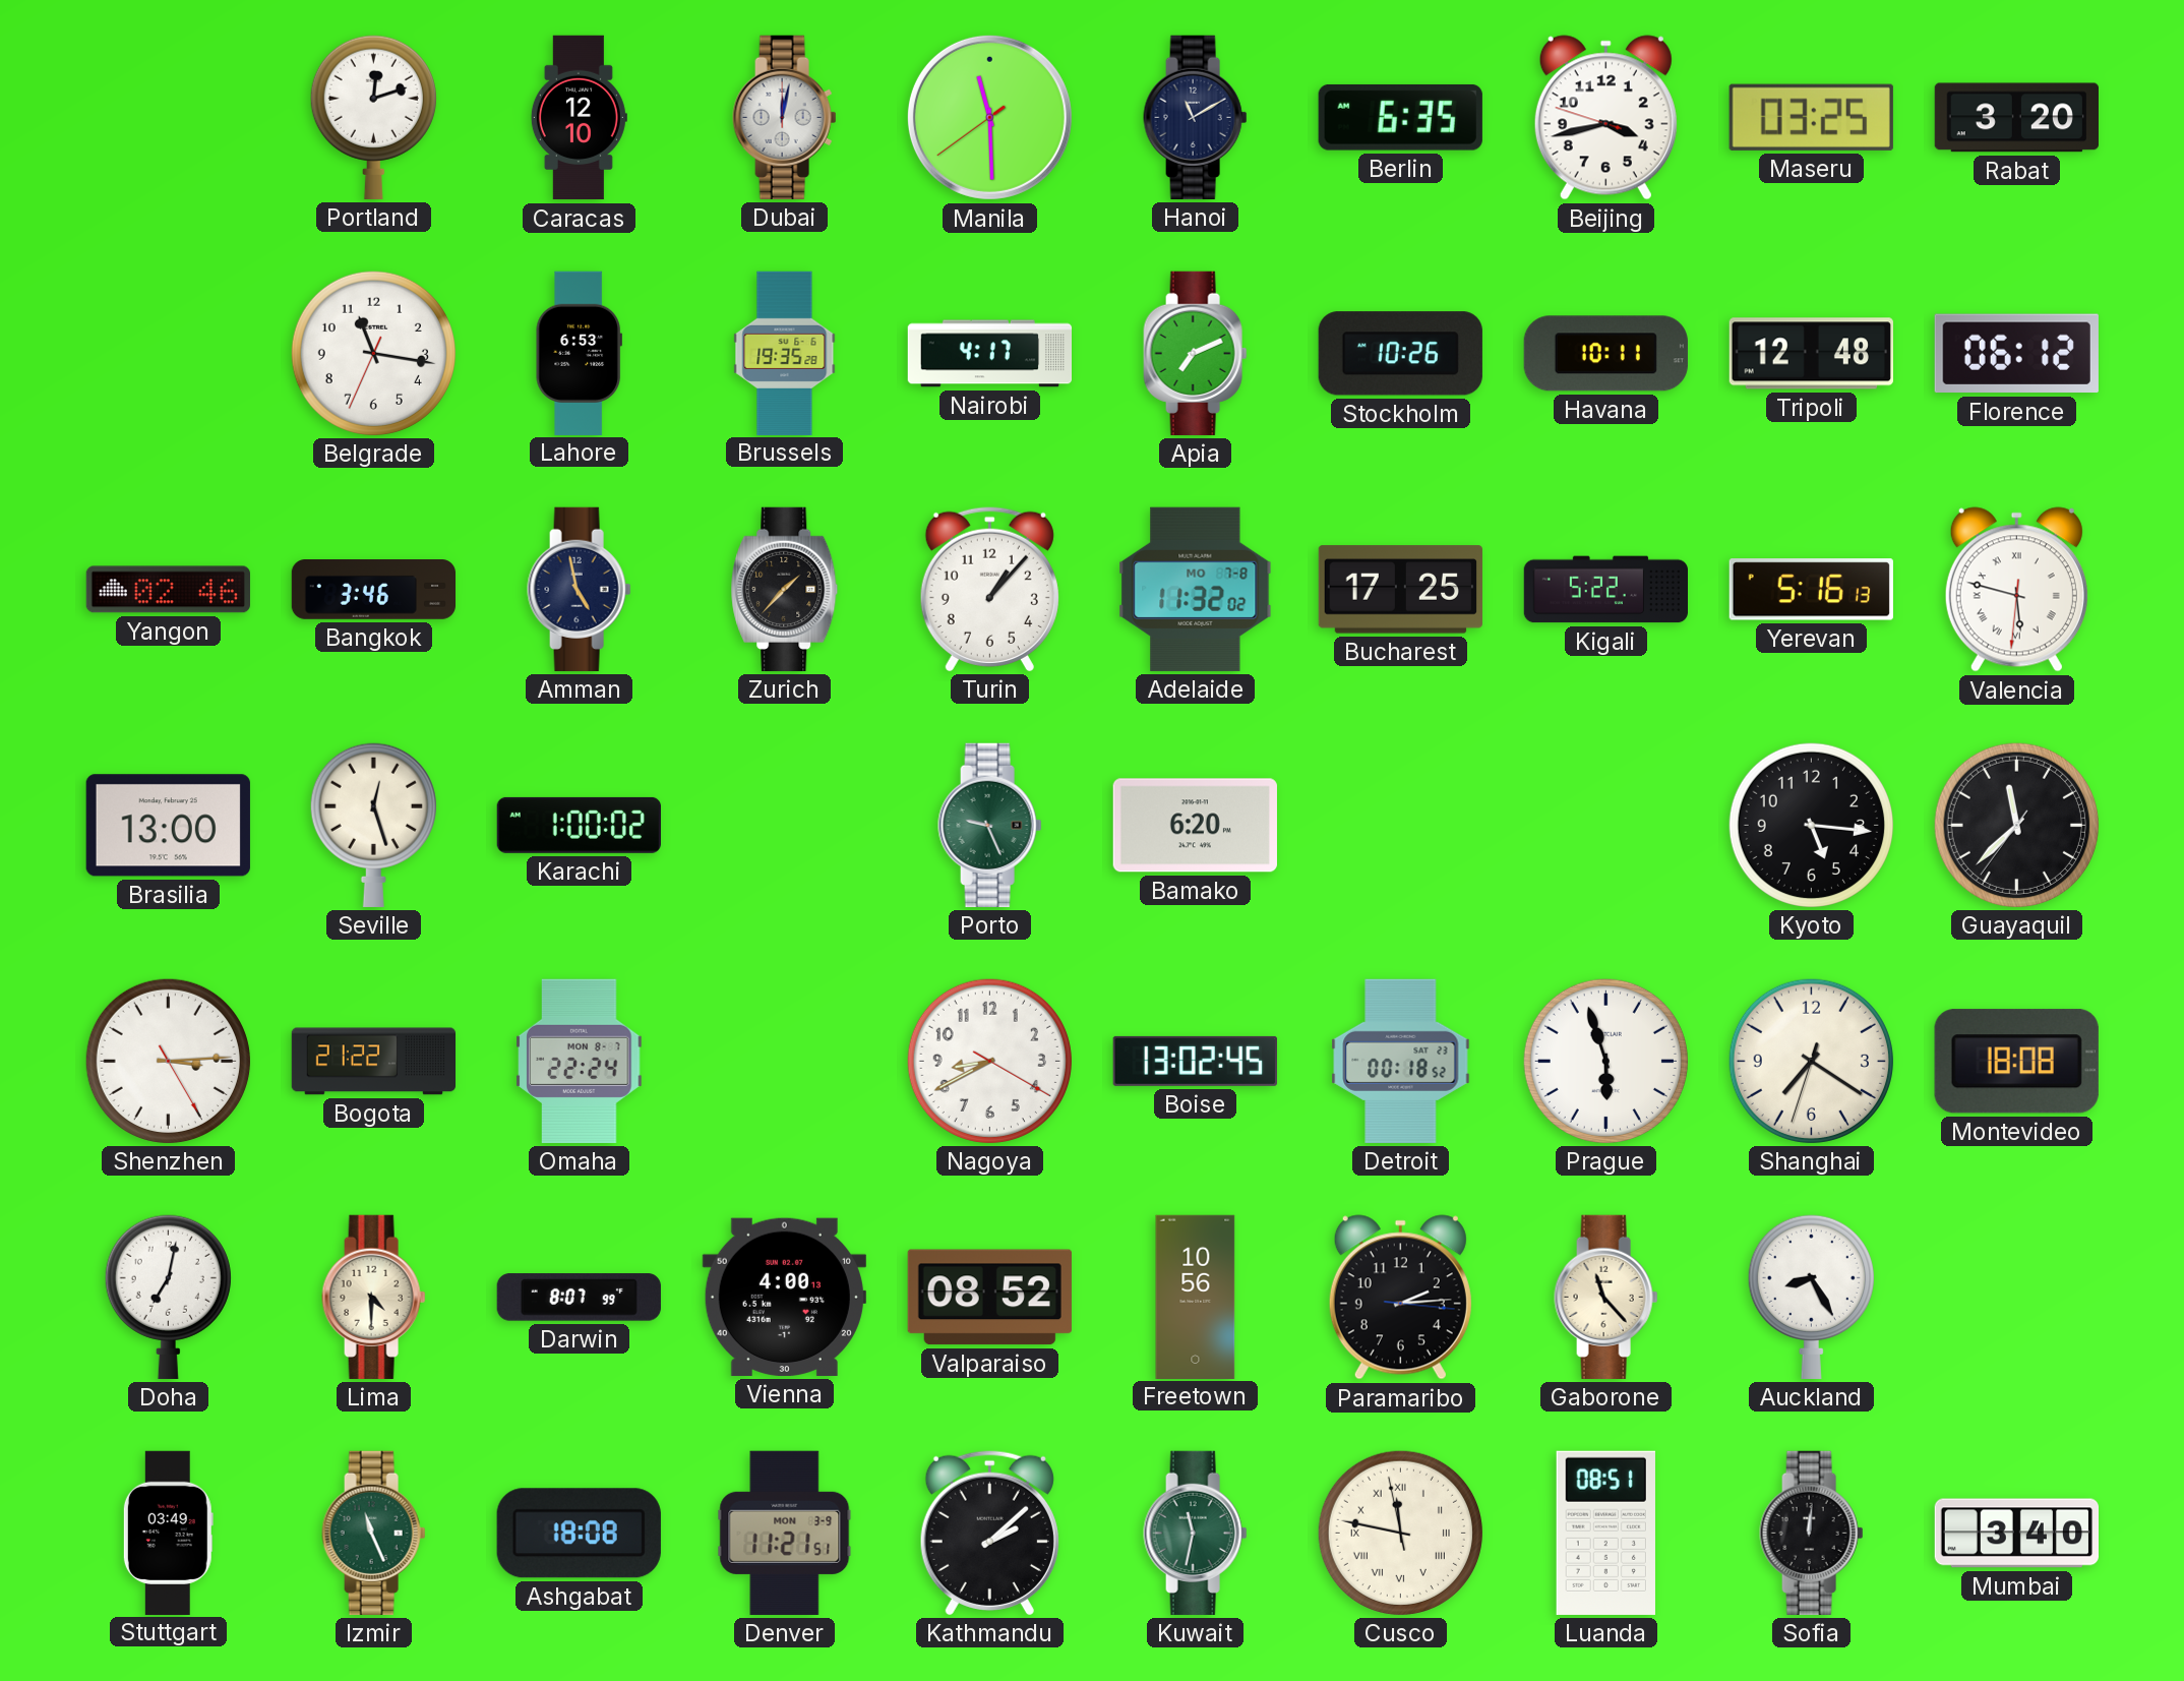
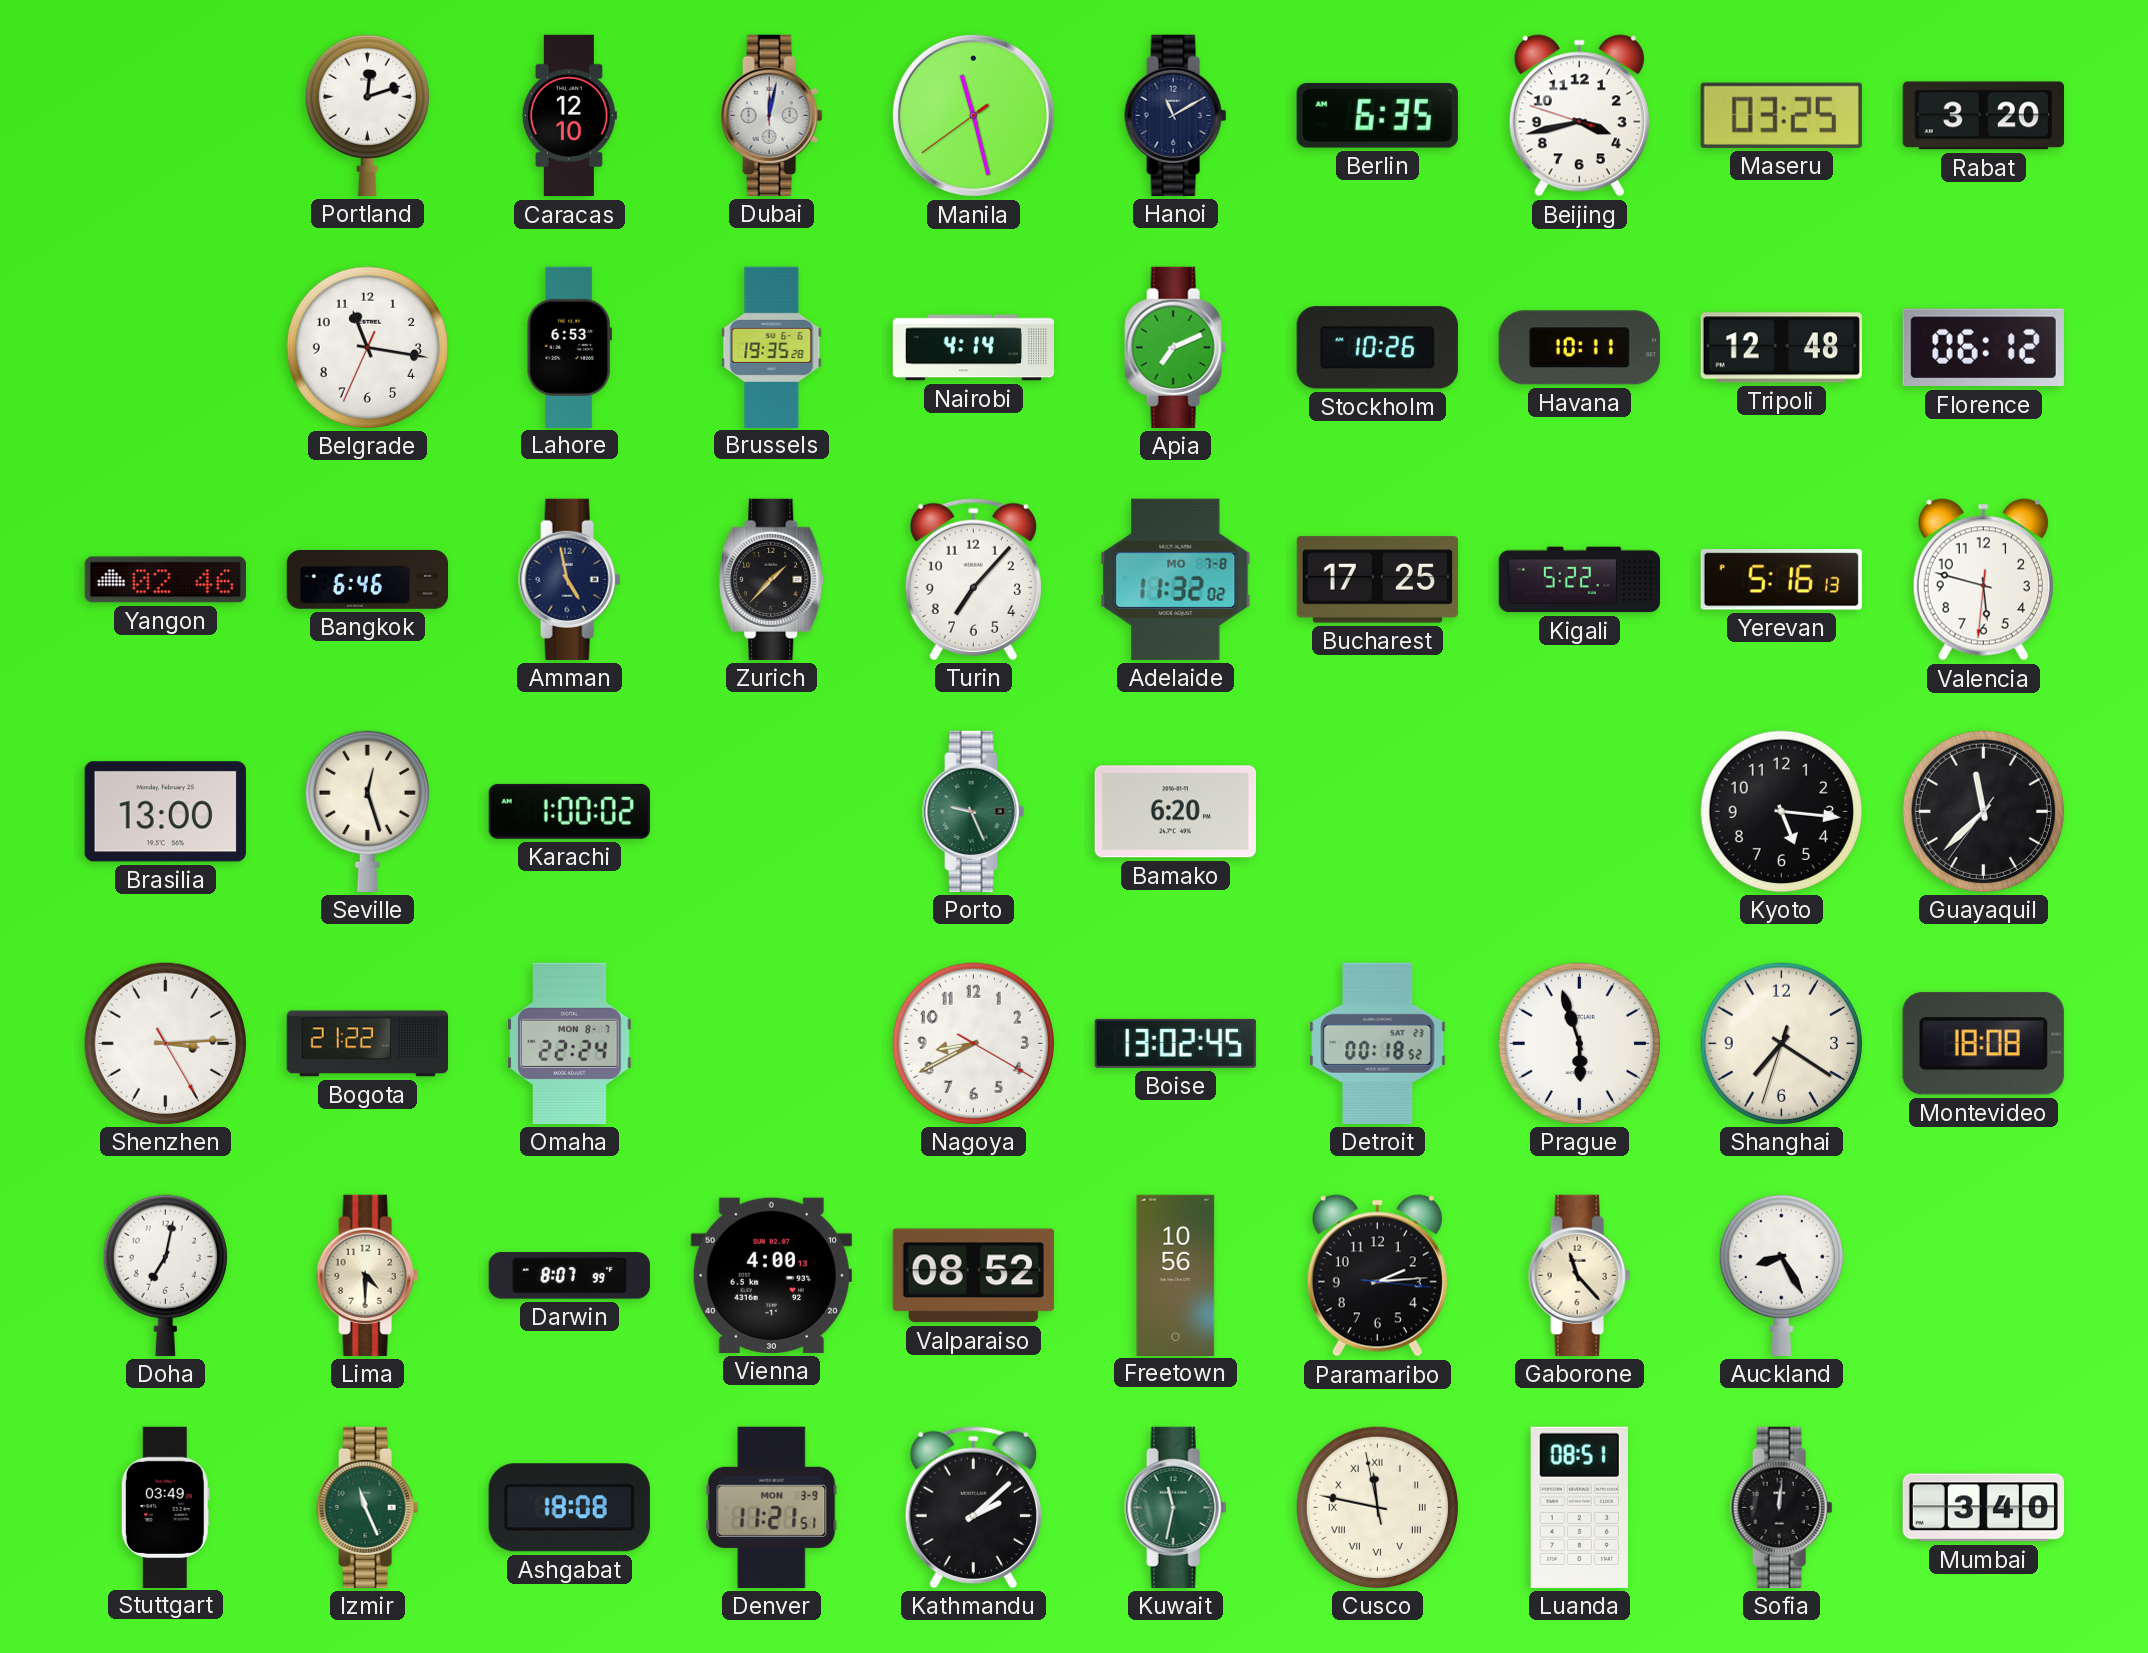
Manila: 11:29 -> 11:27 (973, 115)
Nairobi: 4:17 -> 4:14 (973, 348)
Bangkok: 3:46 -> 6:46 (368, 580)
Turin: 1:07 -> 7:07 (973, 579)
Valencia numerals: Roman -> Arabic (1983, 580)
